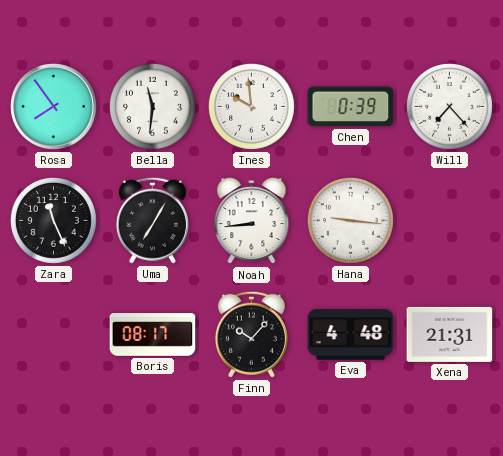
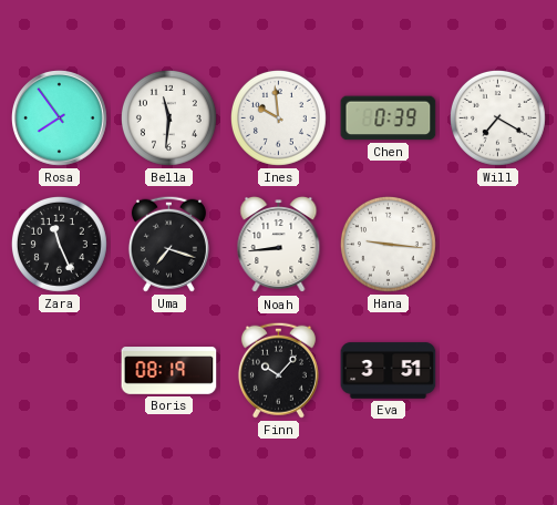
Will: 7:23 -> 7:20 (497, 117)
Uma: 7:05 -> 7:18 (168, 244)
Boris: 08:17 -> 08:19 (169, 371)
Eva: 4:48 -> 3:51 (389, 371)
Xena: 21:31 -> none (450, 334)
